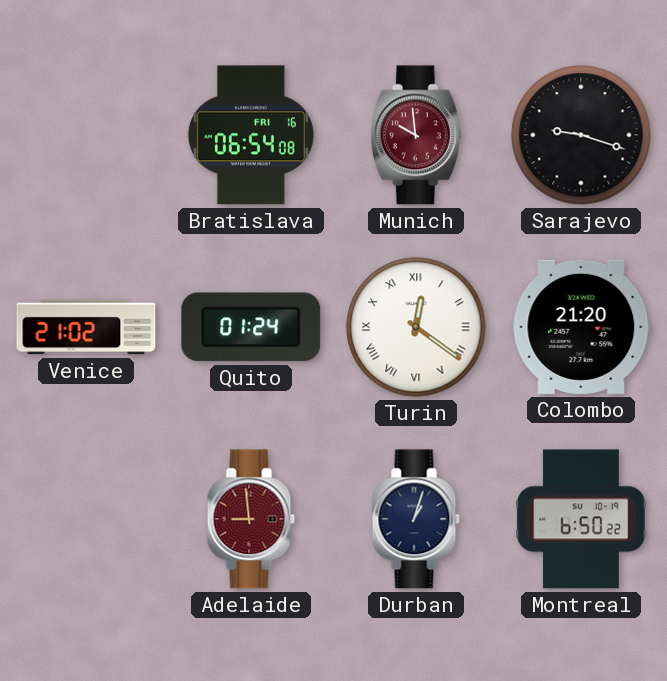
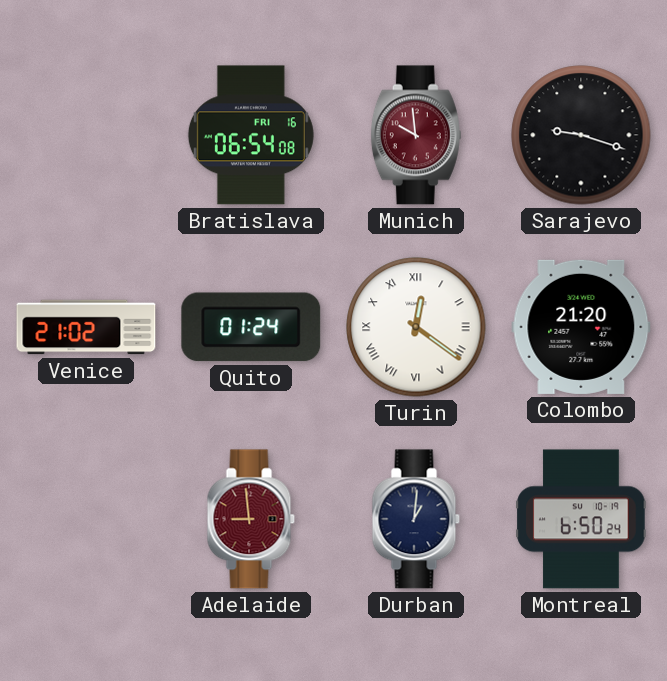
Durban: 1:03 -> 1:01 (416, 519)
Montreal: 6:50:22 -> 6:50:24 (581, 519)
